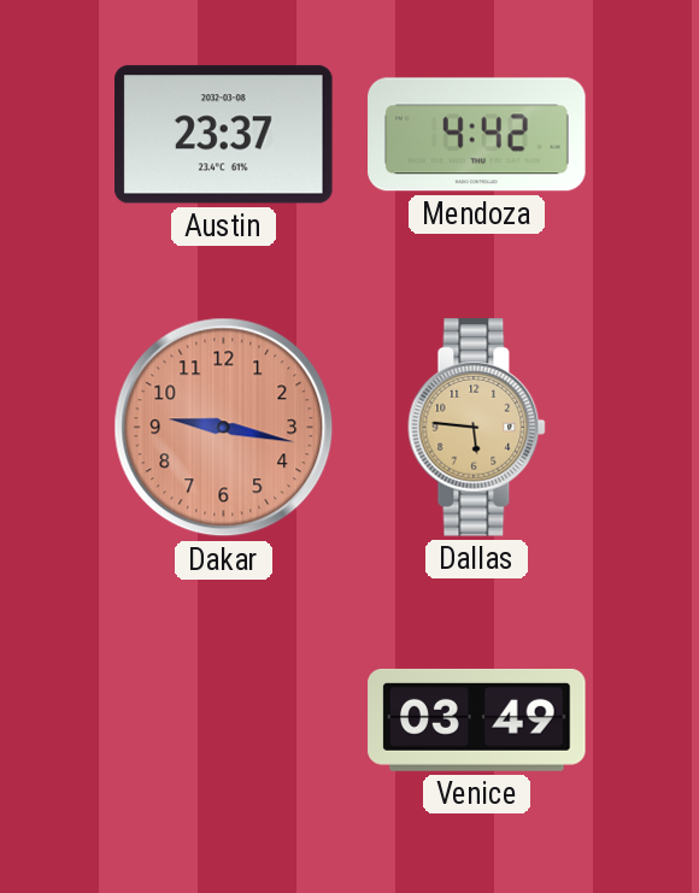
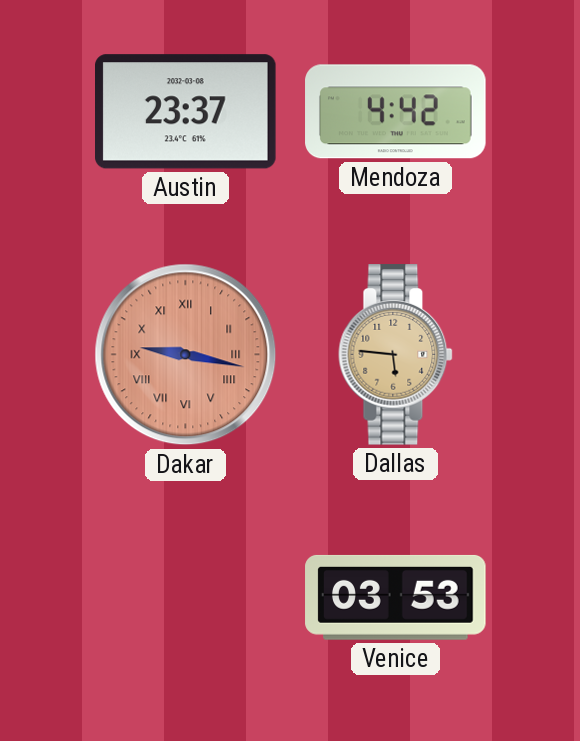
Dakar numerals: Arabic -> Roman (186, 355)
Venice: 03:49 -> 03:53 (396, 597)
